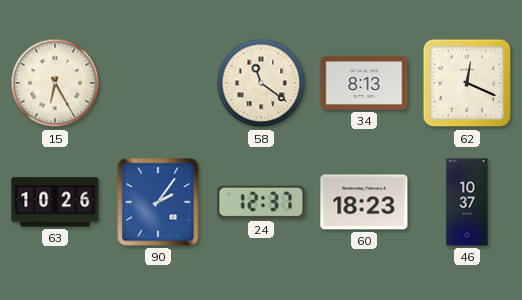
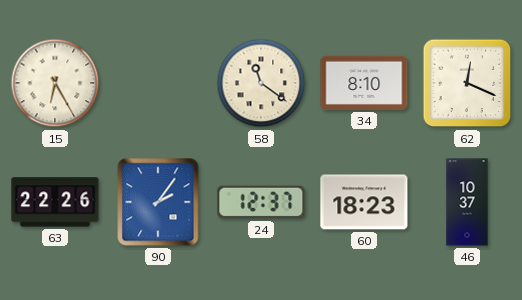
34: 8:13 -> 8:10 (364, 83)
63: 10:26 -> 22:26 (55, 202)
